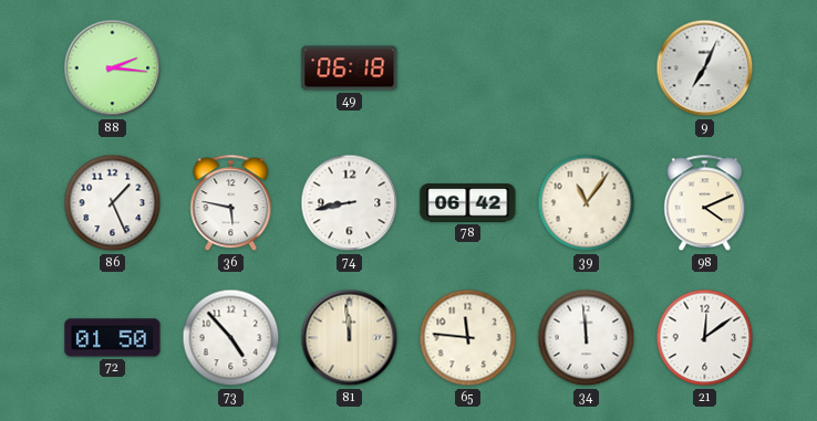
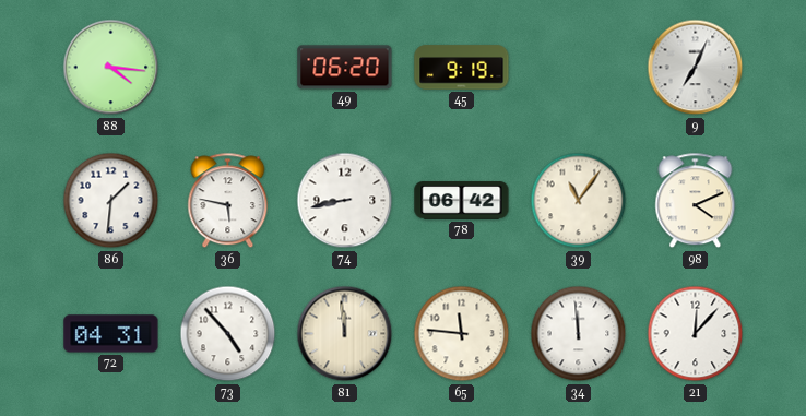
88: 2:16 -> 4:16 (111, 68)
49: 06:18 -> 06:20 (345, 68)
45: none -> 9:19 (462, 68)
86: 1:26 -> 1:31 (111, 201)
72: 01:50 -> 04:31 (111, 334)
21: 12:09 -> 12:07 (696, 334)
